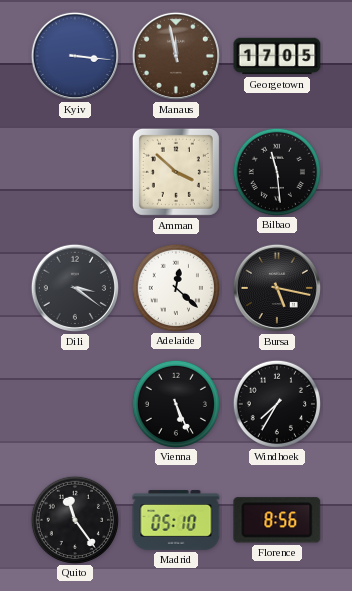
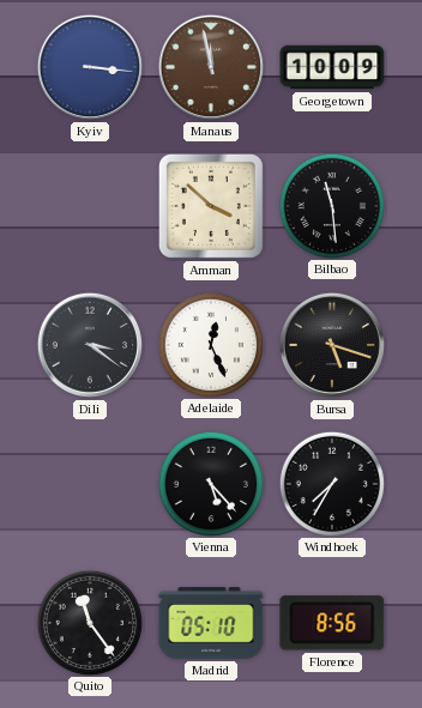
Georgetown: 17:05 -> 10:09 (332, 67)
Adelaide: 12:22 -> 12:26 (210, 344)
Bursa: 5:17 -> 5:18 (332, 345)
Vienna: 5:26 -> 5:23 (210, 483)
